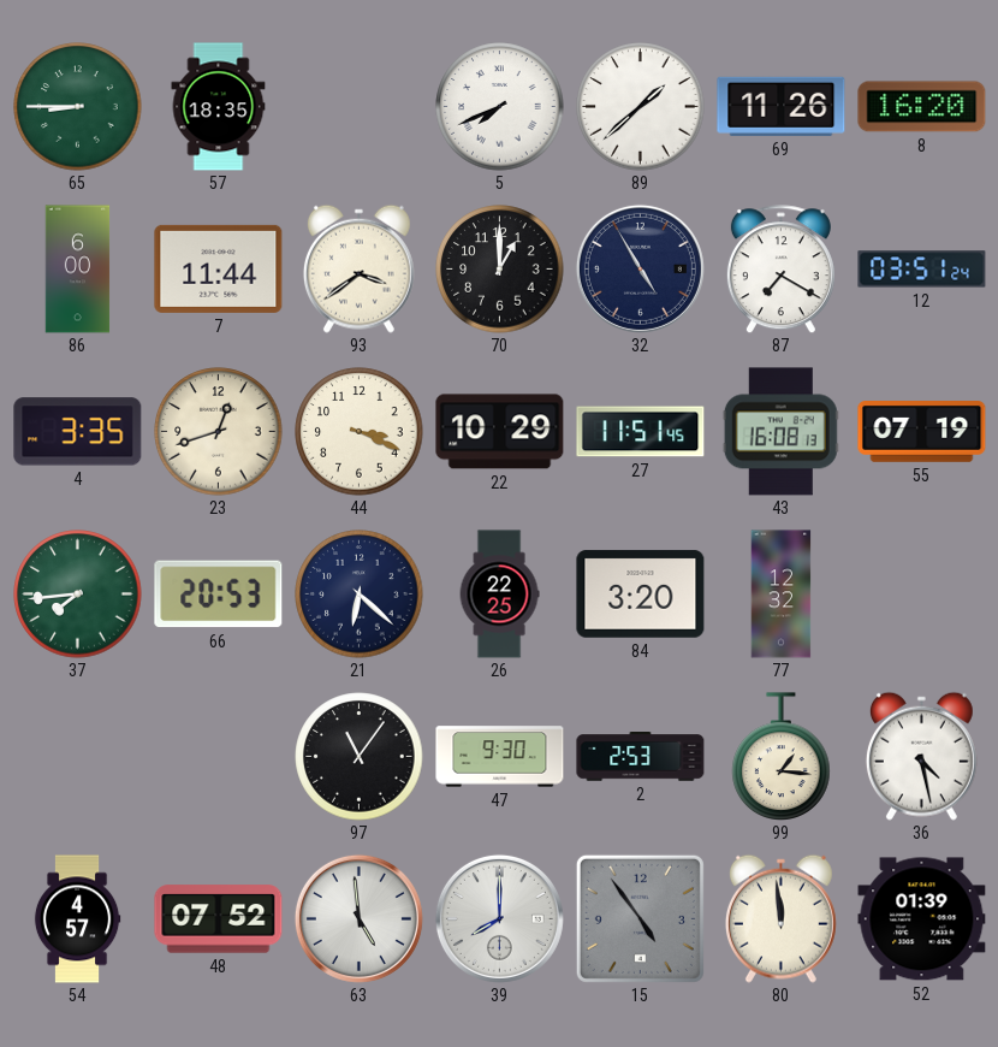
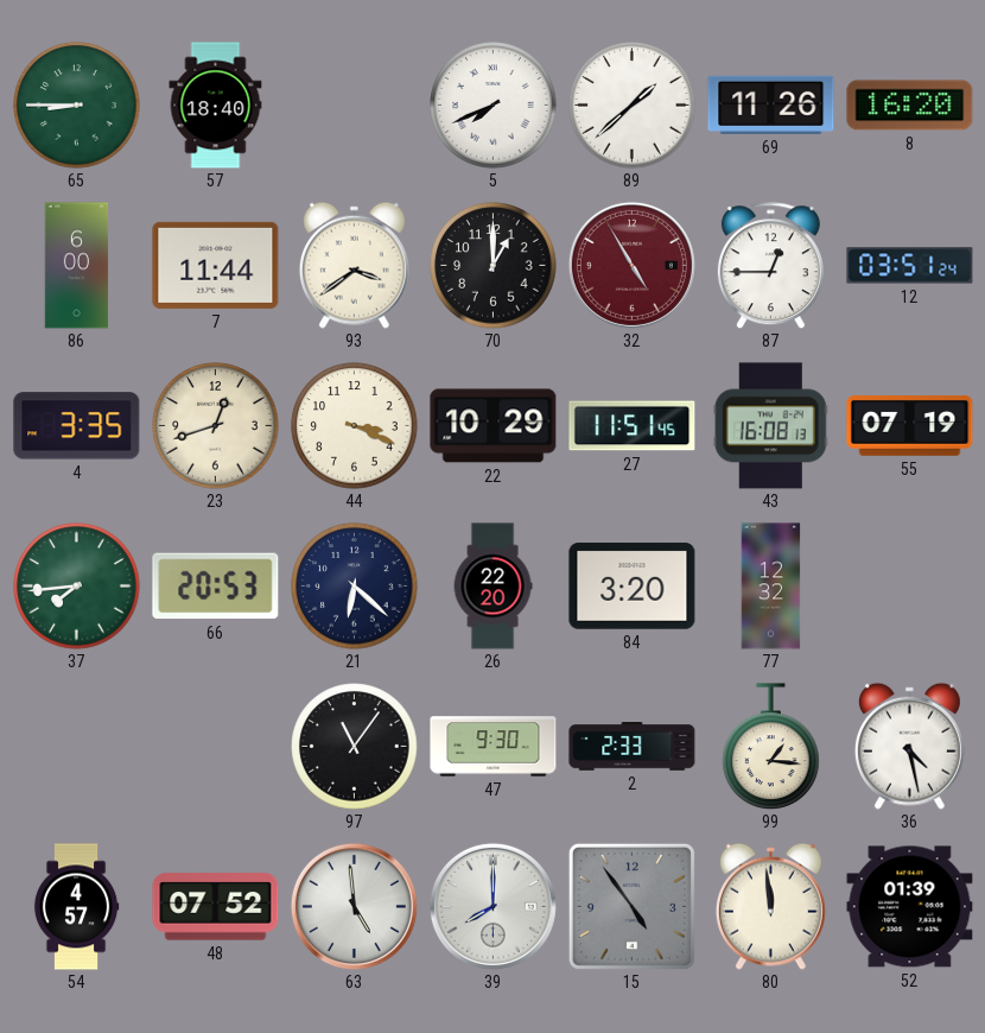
57: 18:35 -> 18:40 (216, 106)
32 dial: navy -> burgundy (631, 265)
87: 7:20 -> 12:45 (770, 266)
26: 22:25 -> 22:20 (493, 587)
2: 2:53 -> 2:33 (633, 747)
